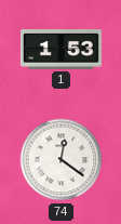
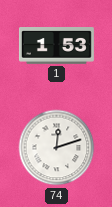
74: 12:21 -> 12:12 (57, 148)
